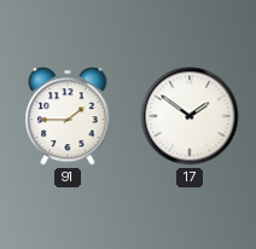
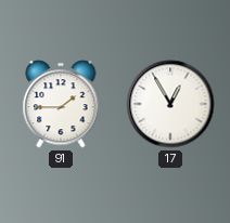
17: 1:51 -> 12:55 (170, 104)
